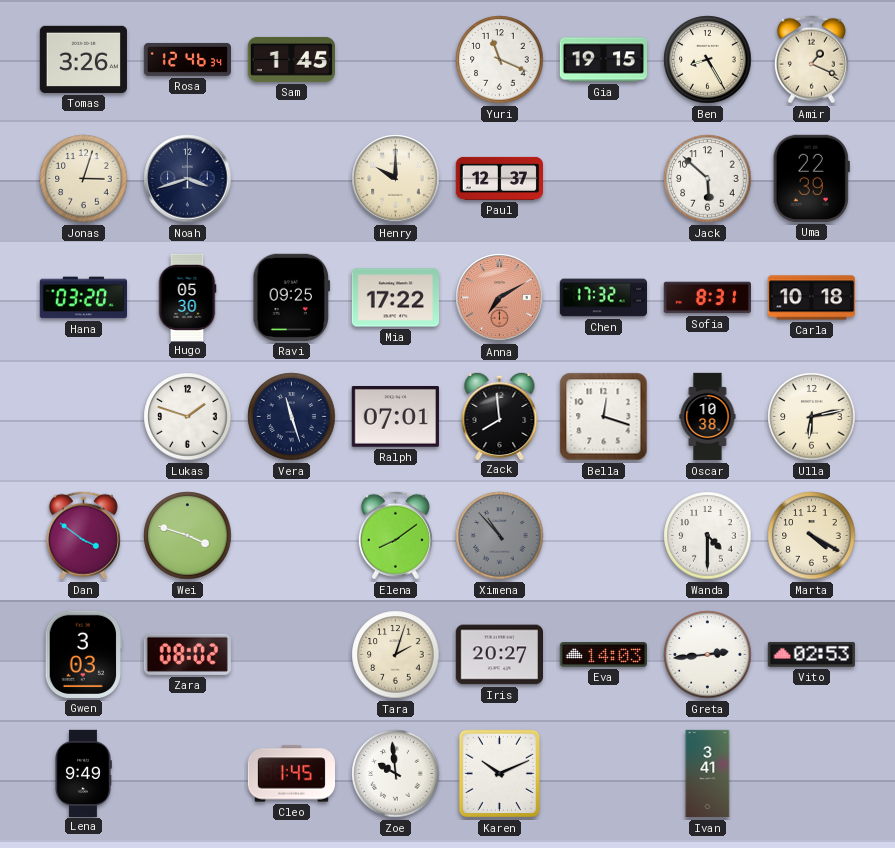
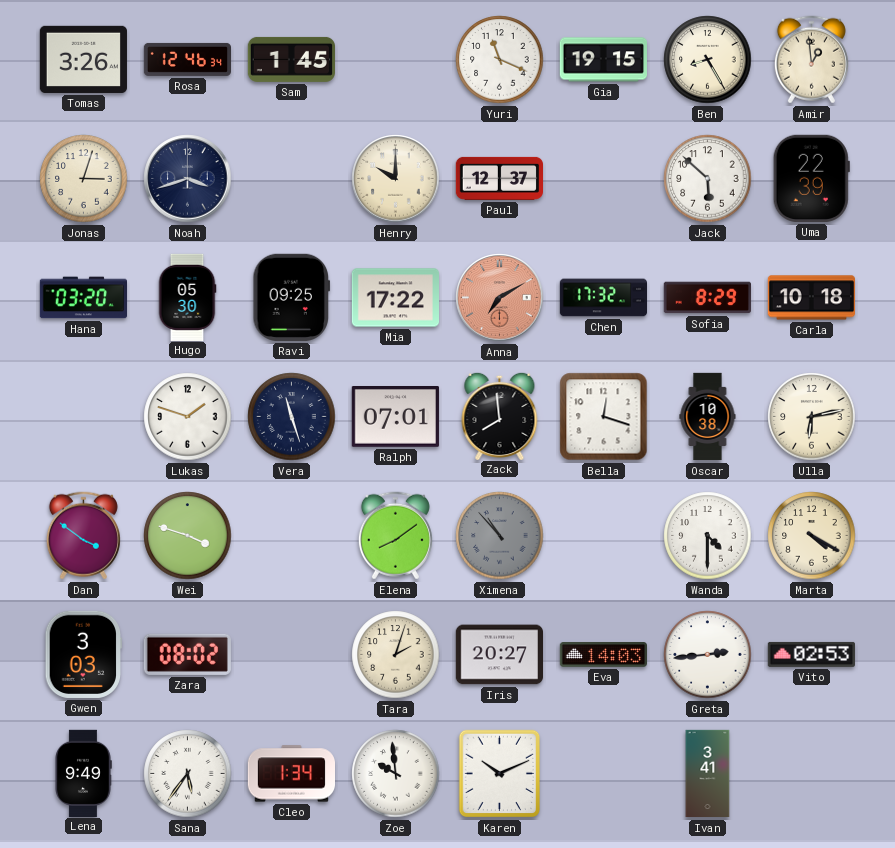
Amir: 1:19 -> 12:59 (811, 60)
Sofia: 8:31 -> 8:29 (707, 298)
Sana: none -> 5:36 (188, 774)
Cleo: 1:45 -> 1:34 (291, 774)
